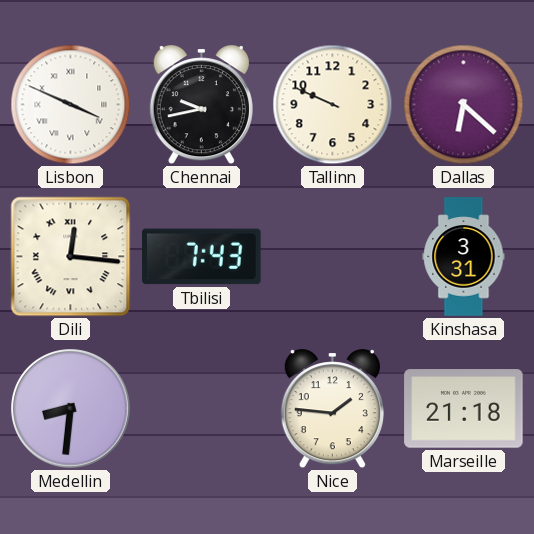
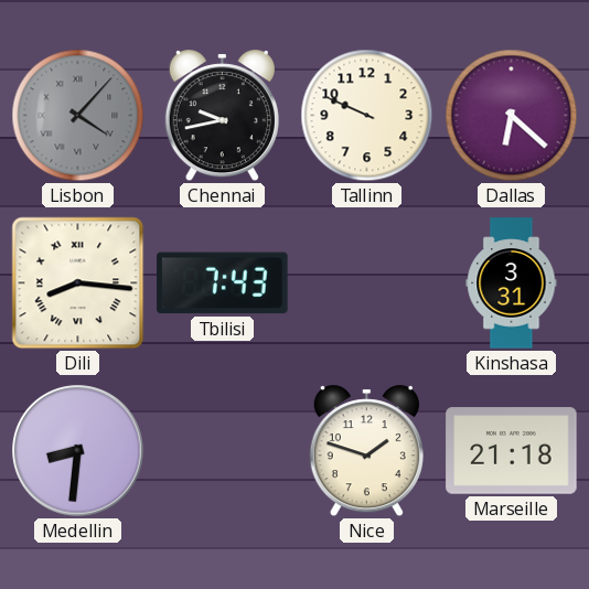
Lisbon: 3:49 -> 4:07 (78, 116)
Lisbon dial: white -> grey (78, 116)
Dili: 12:16 -> 8:16 (78, 283)
Nice: 1:46 -> 1:48 (366, 451)
